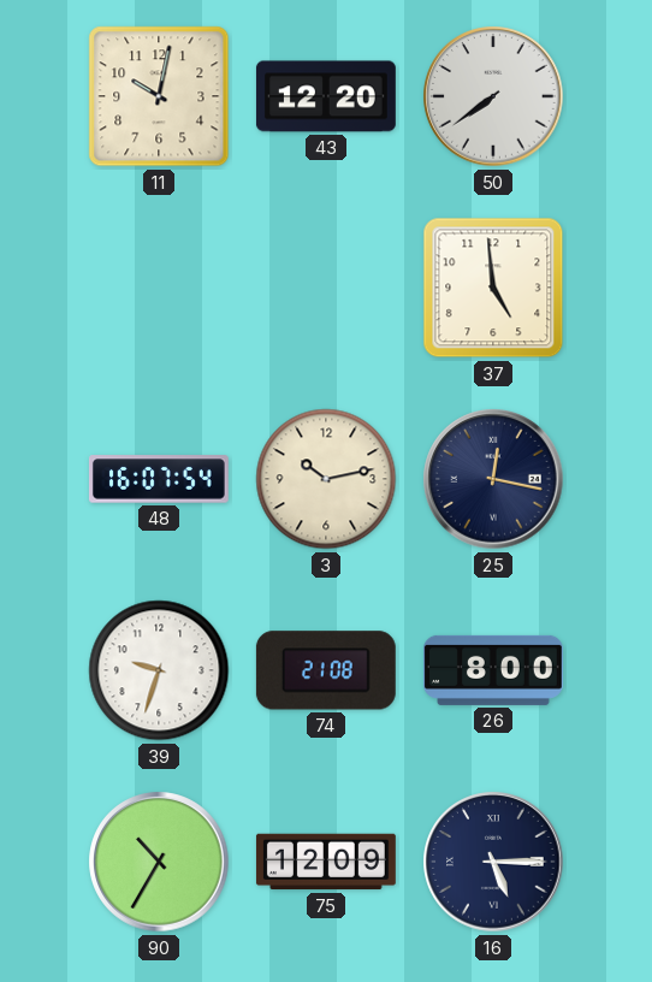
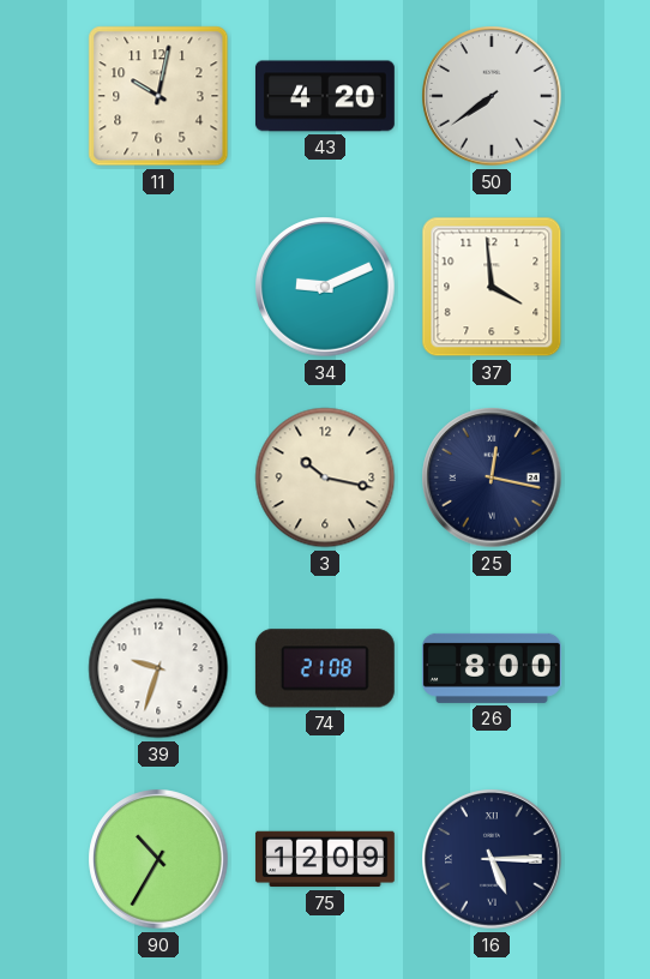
43: 12:20 -> 4:20 (325, 96)
34: none -> 9:11 (325, 287)
37: 4:59 -> 3:59 (492, 287)
48: 16:07 -> none (159, 479)
3: 10:13 -> 10:17 (325, 478)
